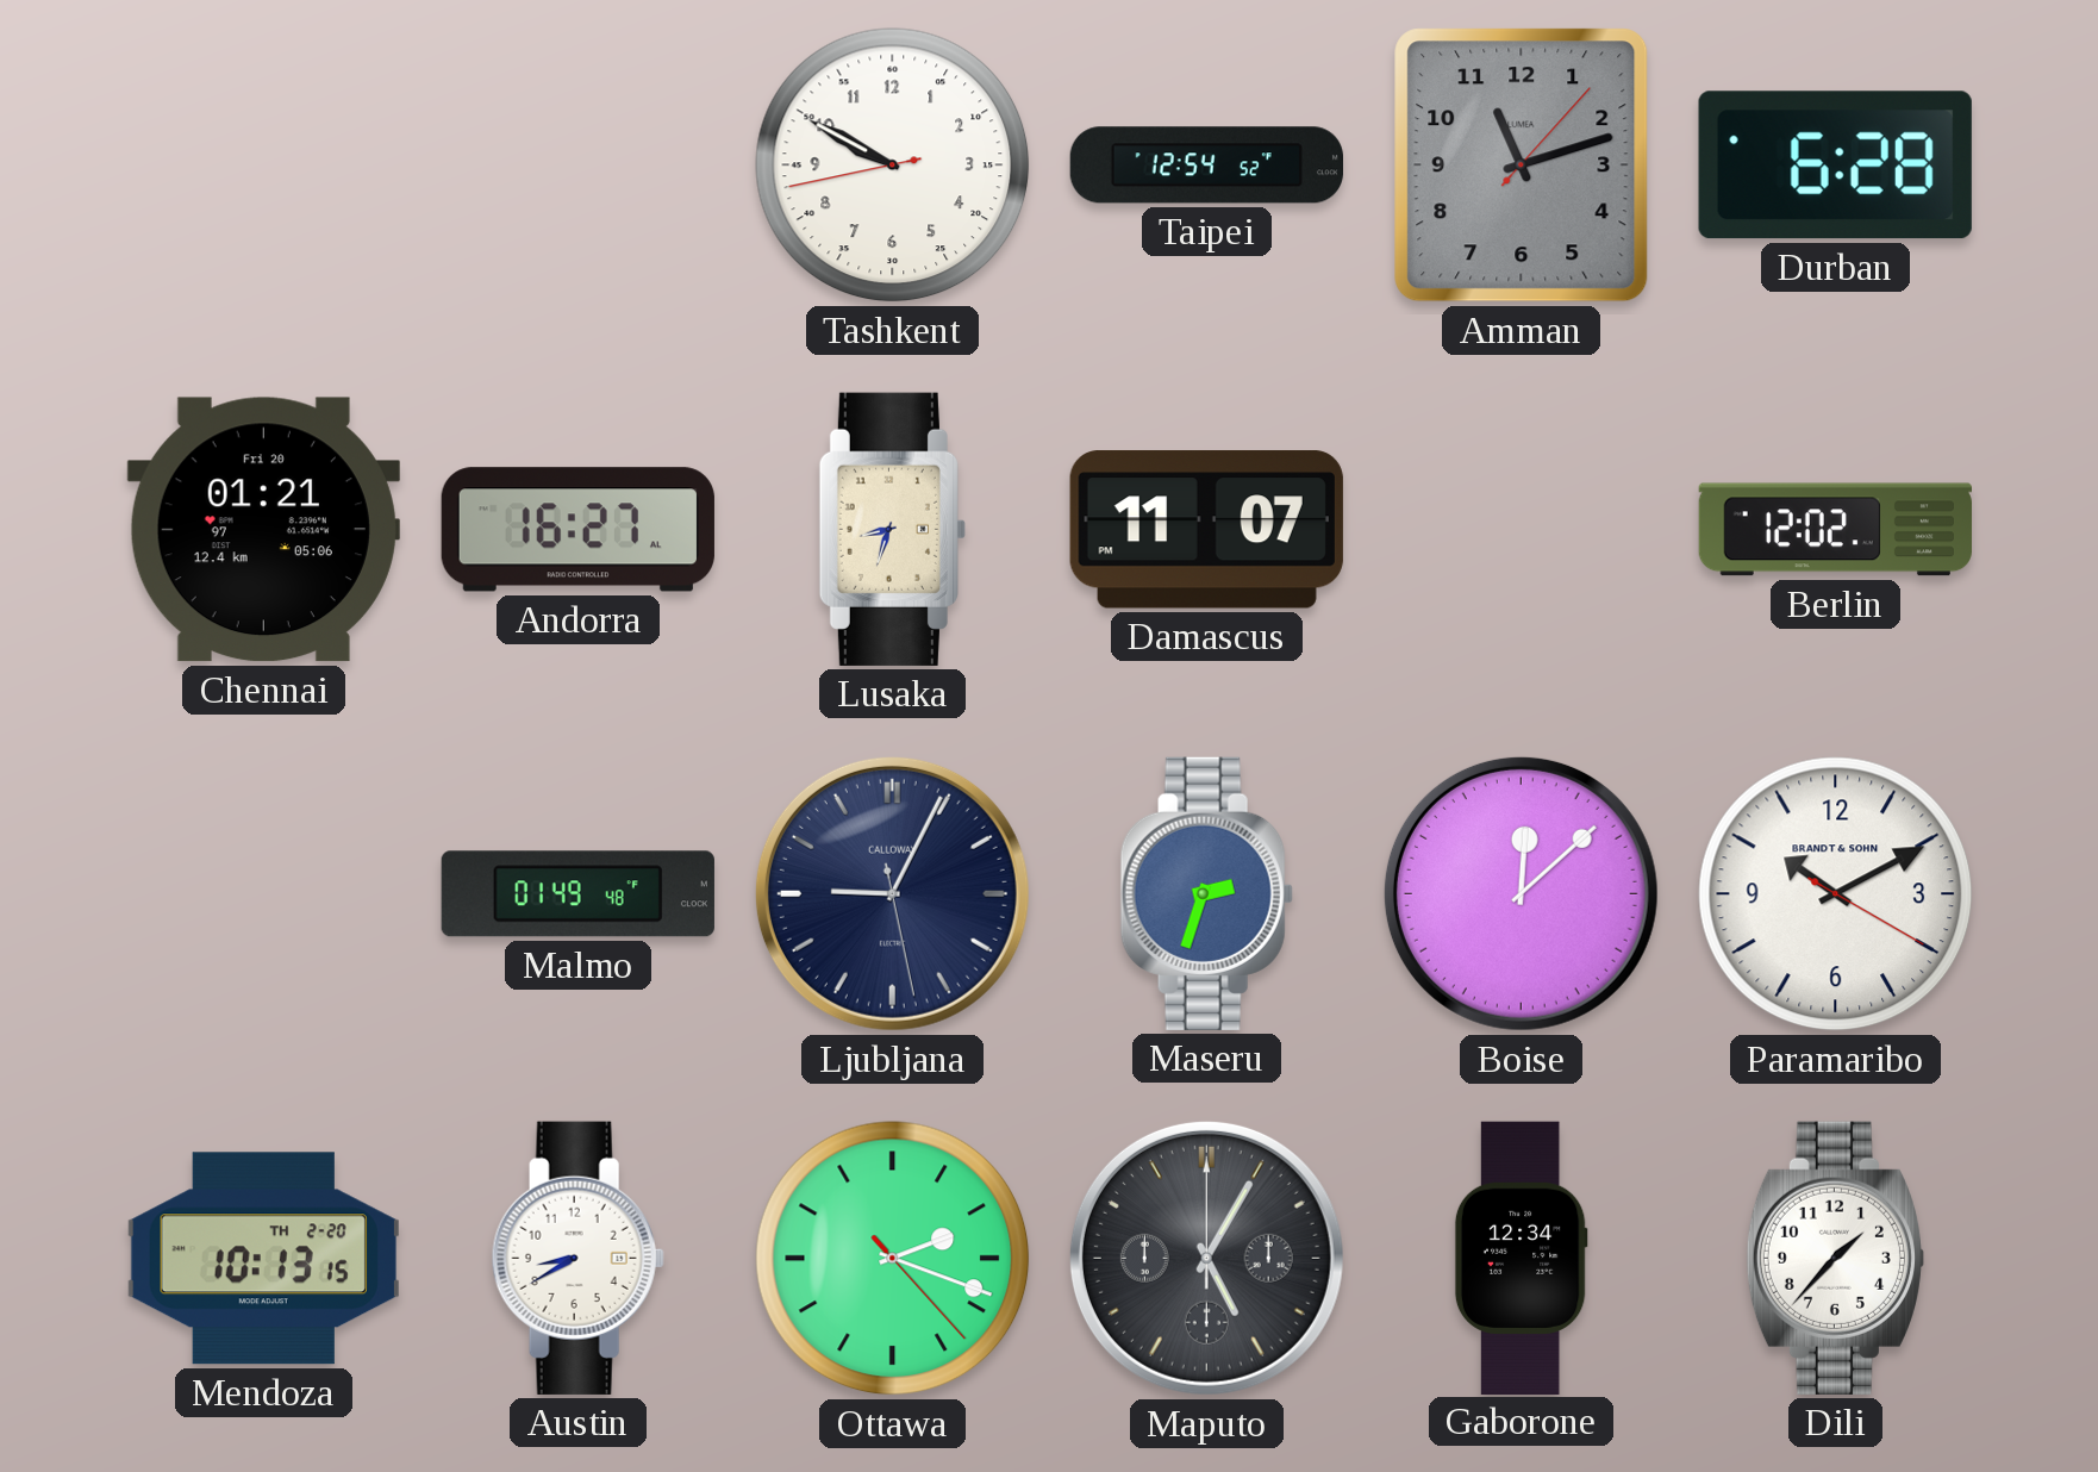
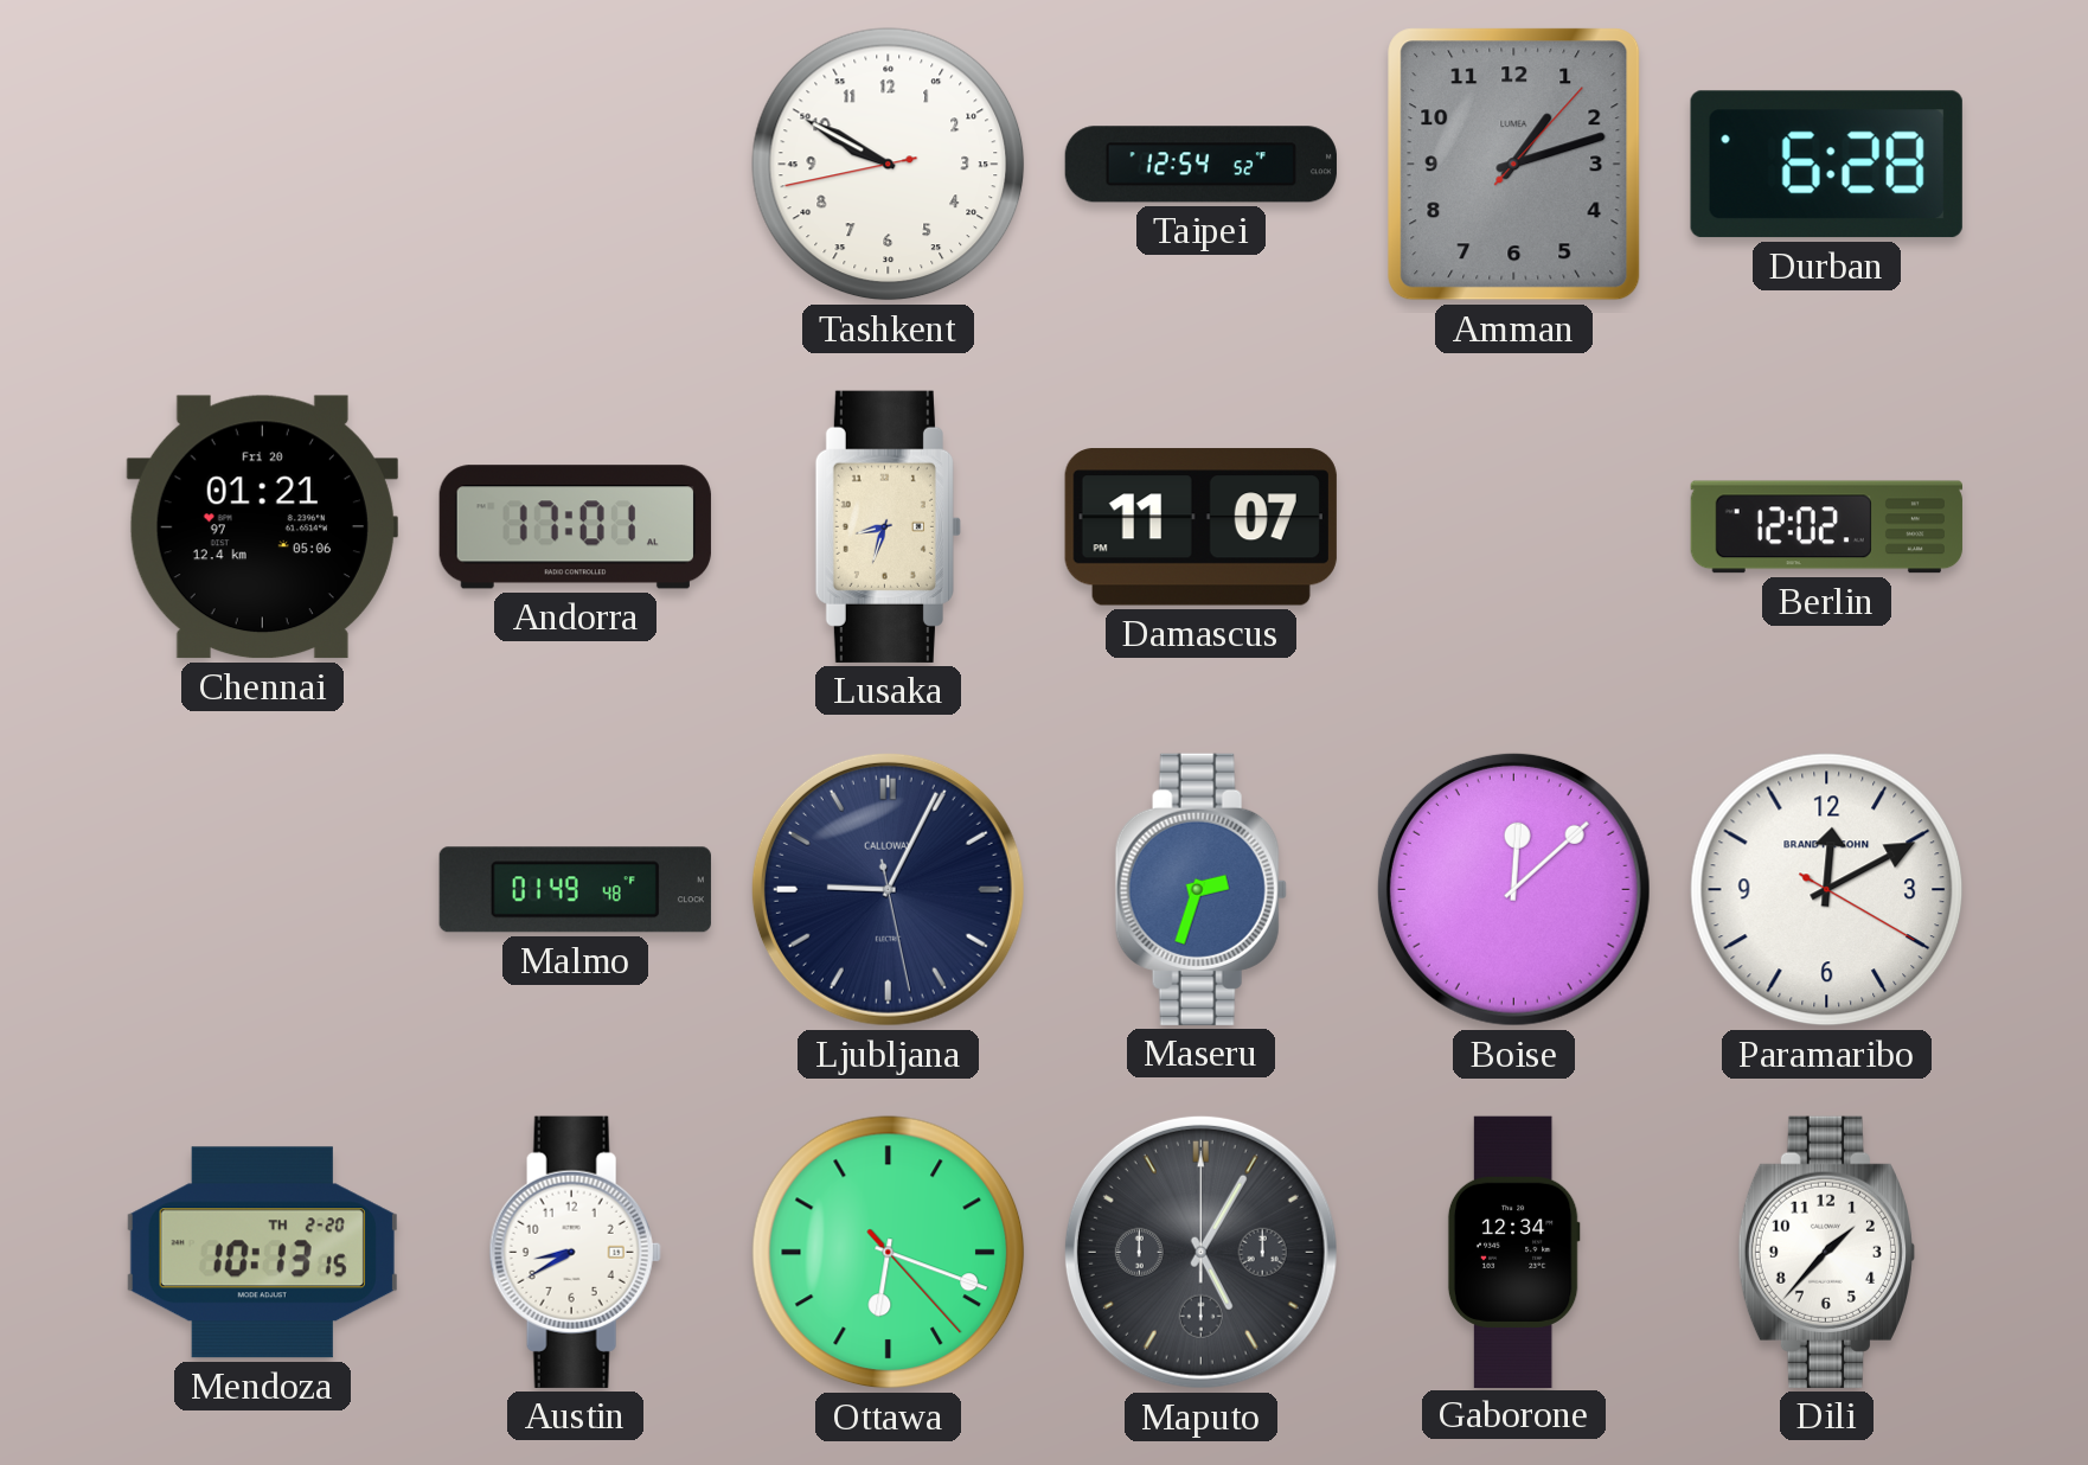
Amman: 11:12 -> 1:12 (1514, 165)
Andorra: 16:27 -> 17:01 (575, 527)
Paramaribo: 10:10 -> 12:10 (1827, 890)
Ottawa: 2:18 -> 6:18 (889, 1253)
